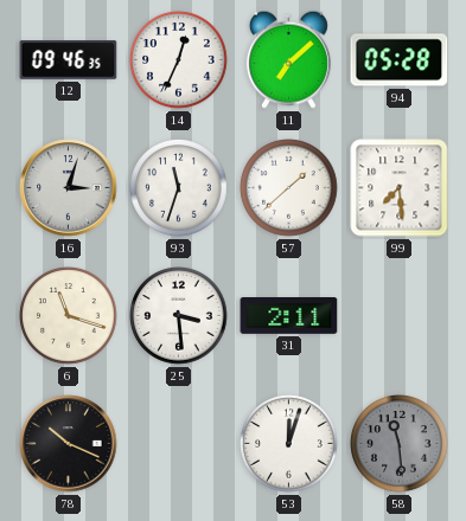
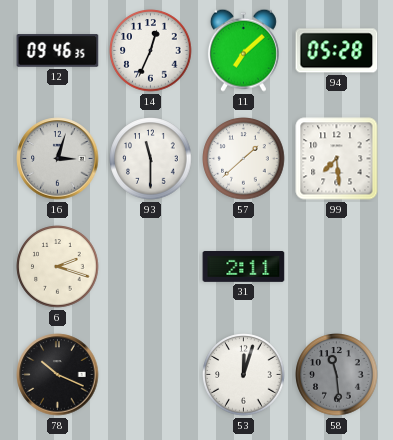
93: 11:33 -> 11:30 (151, 159)
6: 11:18 -> 2:18 (58, 267)
25: 3:29 -> none (179, 316)
